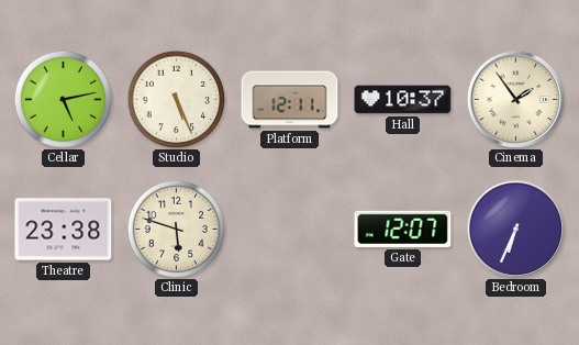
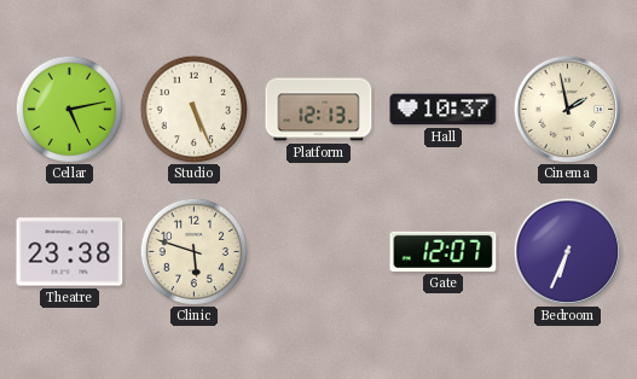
Platform: 12:11 -> 12:13 (319, 110)
Cinema: 1:54 -> 1:58 (567, 109)
